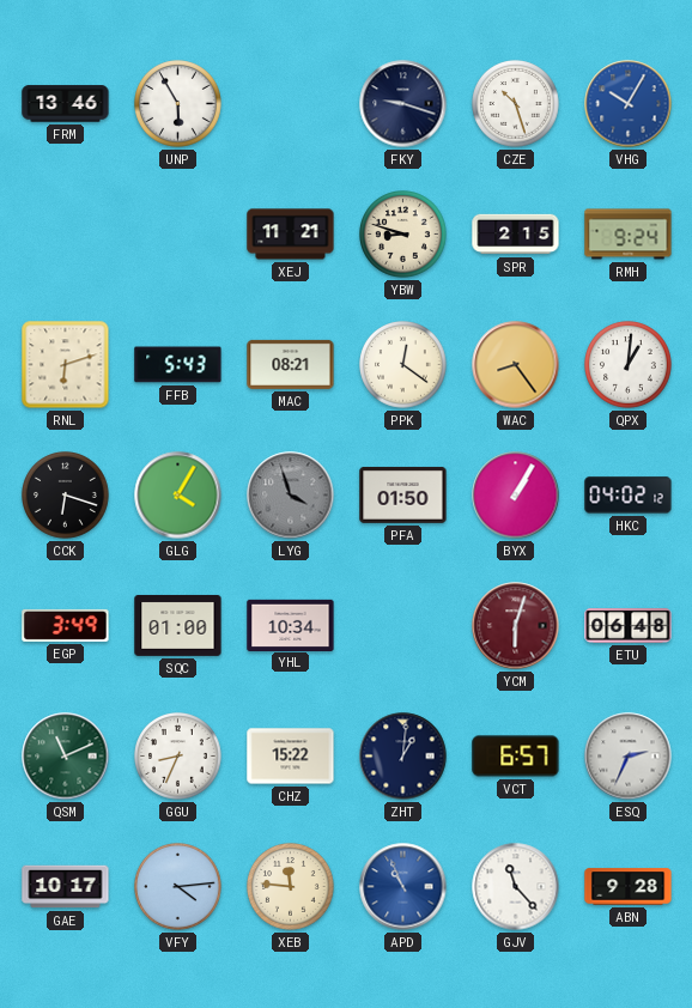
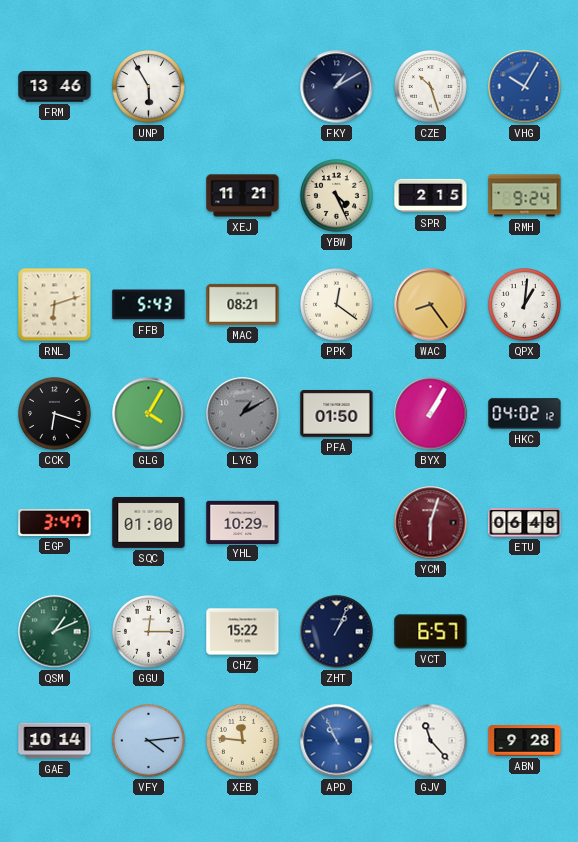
FKY: 9:18 -> 1:10 (337, 87)
YBW: 8:48 -> 4:26 (337, 196)
LYG: 3:57 -> 1:10 (243, 414)
EGP: 3:49 -> 3:47 (55, 522)
YHL: 10:34 -> 10:29 (243, 522)
QSM: 11:11 -> 1:11 (55, 632)
GGU: 8:34 -> 12:15 (149, 632)
ZHT: 1:01 -> 1:04 (337, 632)
ESQ: 2:34 -> none (629, 757)
GAE: 10:17 -> 10:14 (55, 741)
